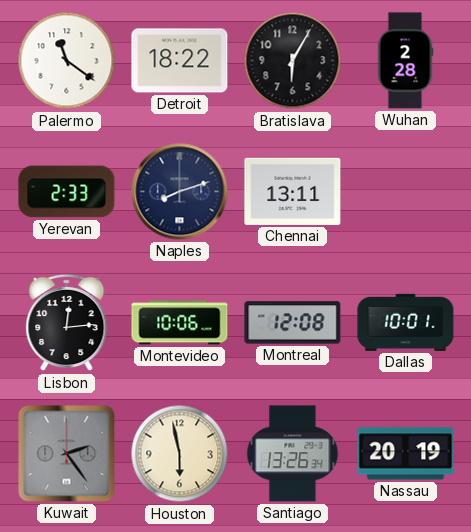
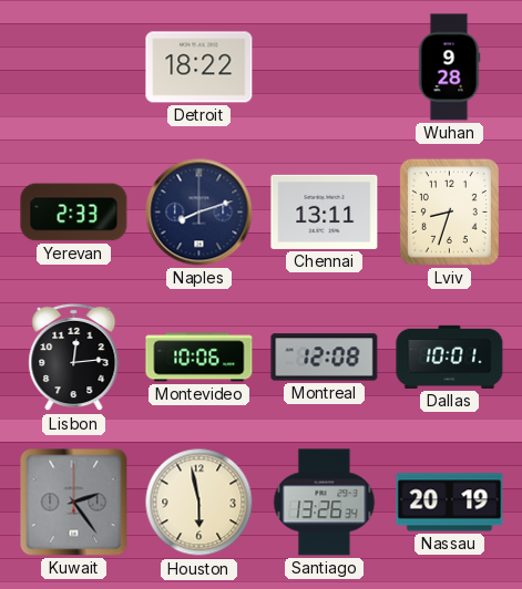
Palermo: 11:21 -> none (67, 61)
Bratislava: 6:05 -> none (293, 61)
Wuhan: 2:28 -> 9:28 (449, 68)
Lviv: none -> 8:33 (449, 211)
